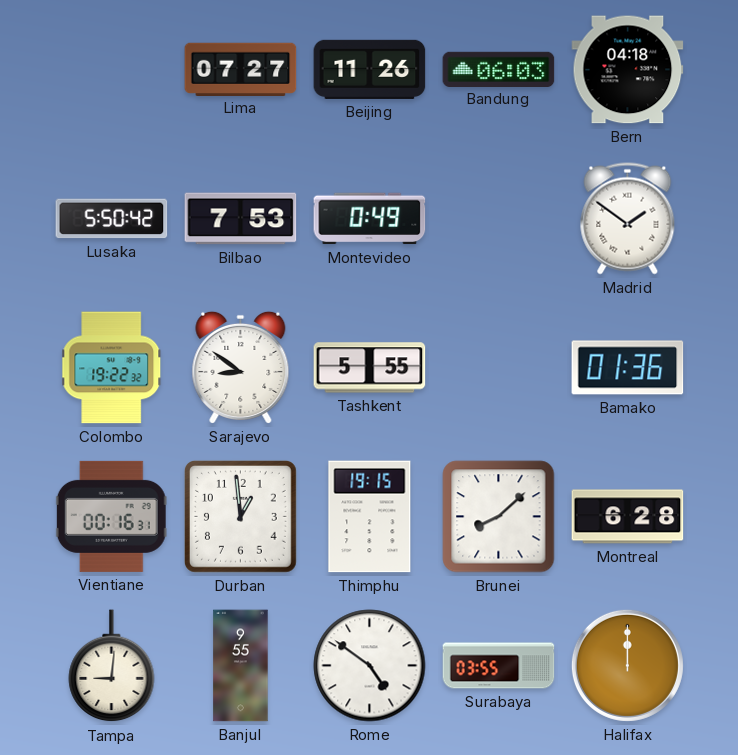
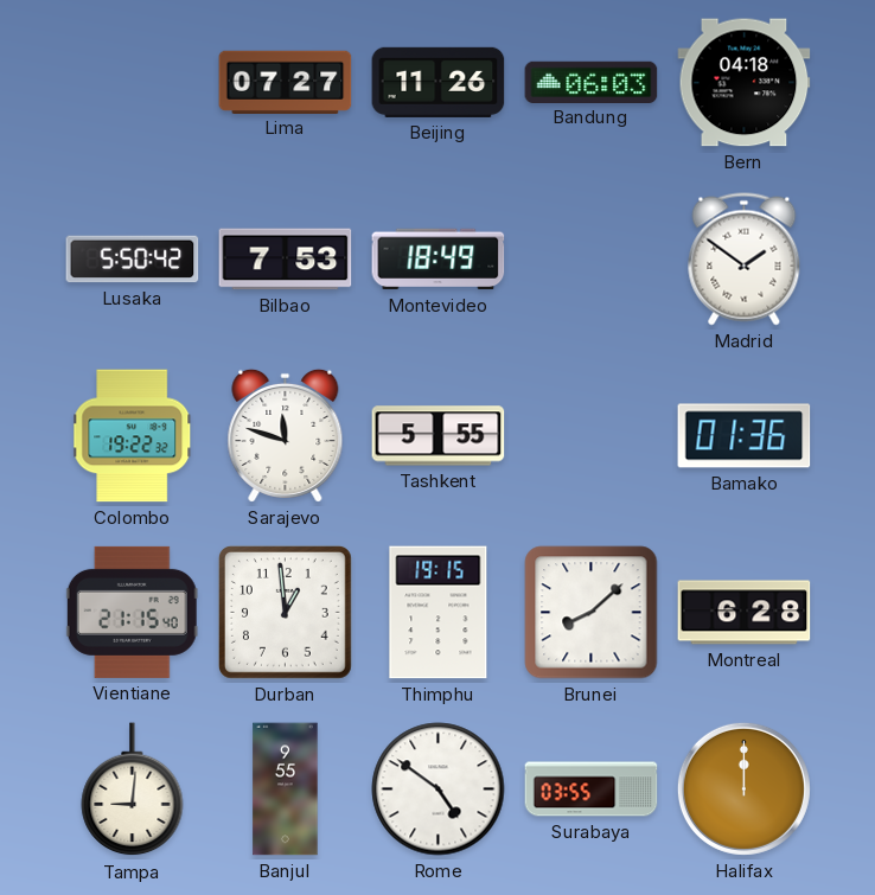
Montevideo: 0:49 -> 18:49 (439, 260)
Sarajevo: 8:51 -> 11:48 (286, 435)
Vientiane: 00:16 -> 21:15 (132, 612)
